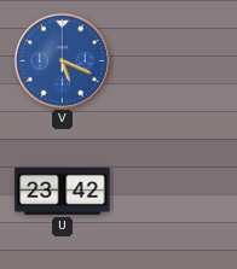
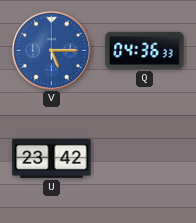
V: 5:19 -> 5:15 (51, 50)
Q: none -> 04:36 (145, 50)
